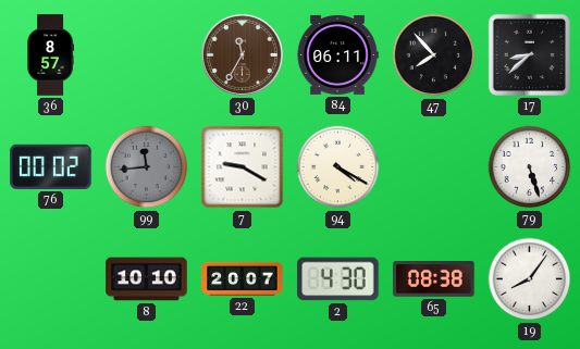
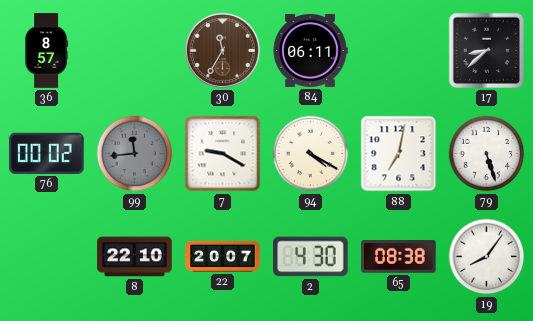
47: 7:53 -> none (434, 55)
88: none -> 7:02 (399, 154)
8: 10:10 -> 22:10 (135, 257)
